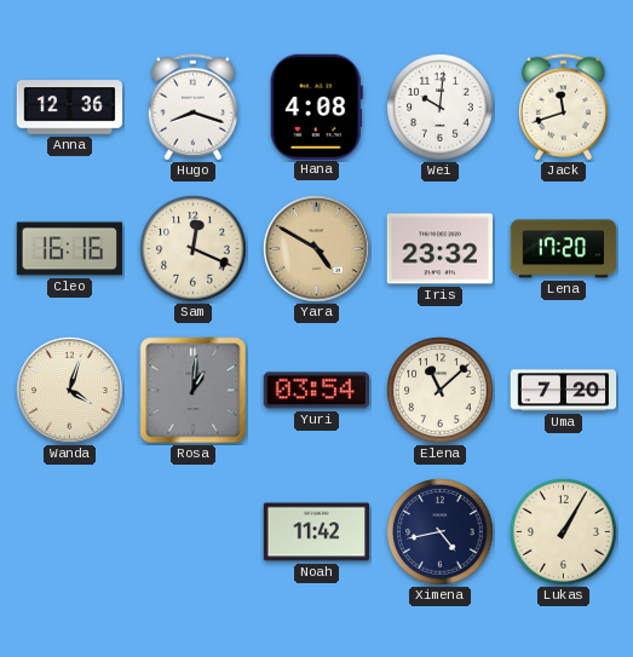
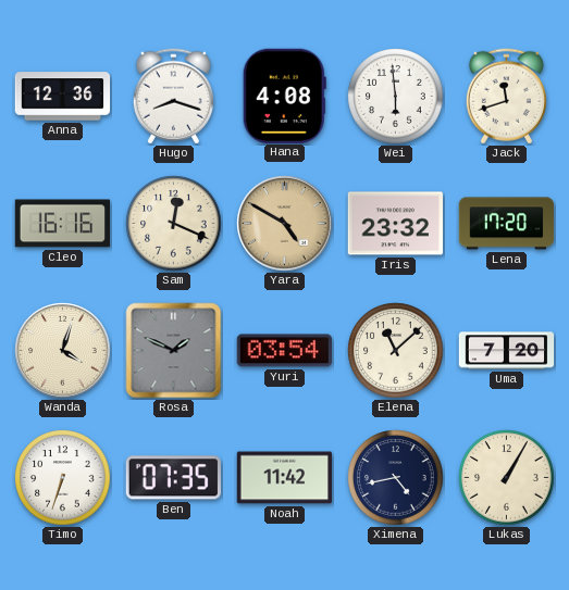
Wei: 10:01 -> 5:59 (396, 97)
Rosa: 1:01 -> 1:49 (174, 351)
Timo: none -> 6:33 (63, 478)
Ben: none -> 07:35 (173, 478)
